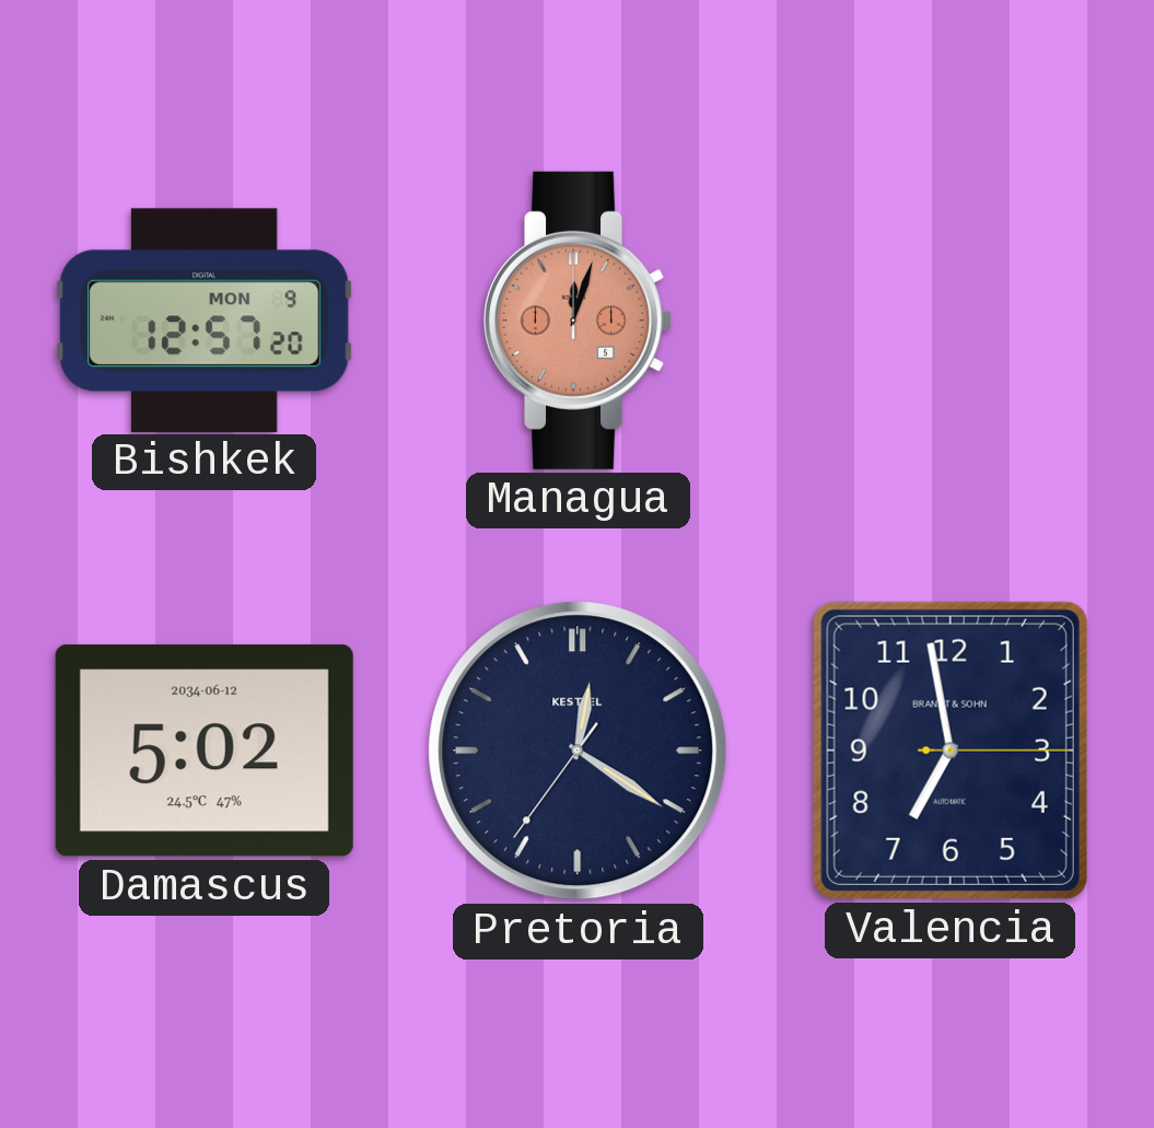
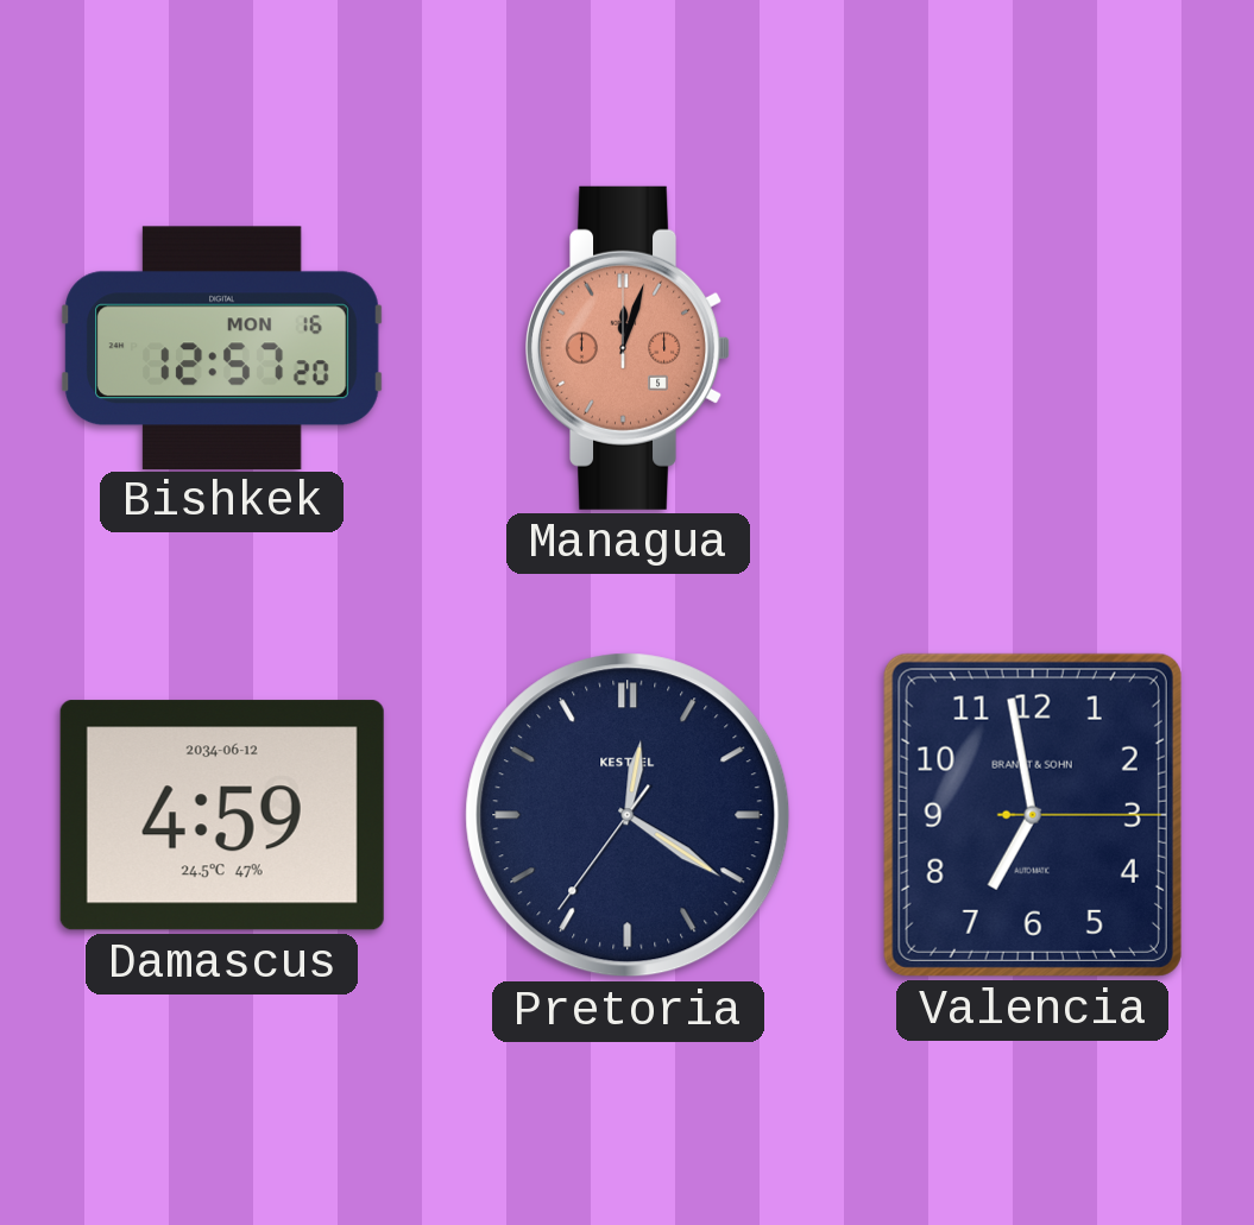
Bishkek date: MON 9 -> MON 16 (222, 347)
Damascus: 5:02 -> 4:59 (222, 815)
